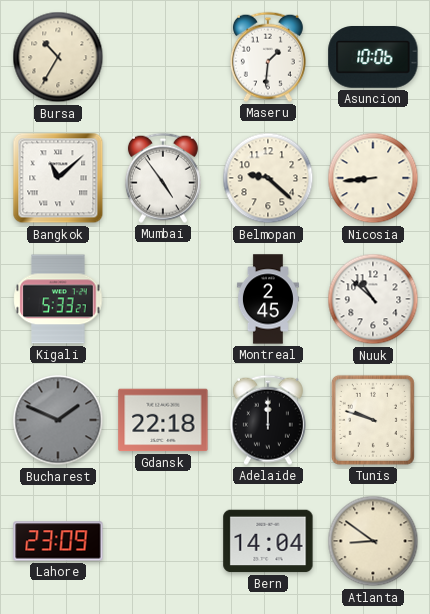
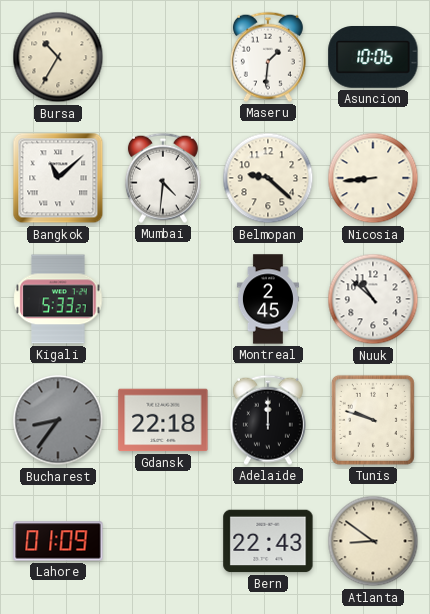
Mumbai: 4:54 -> 4:31 (163, 178)
Bucharest: 1:49 -> 8:36 (58, 420)
Lahore: 23:09 -> 01:09 (58, 541)
Bern: 14:04 -> 22:43 (268, 541)
